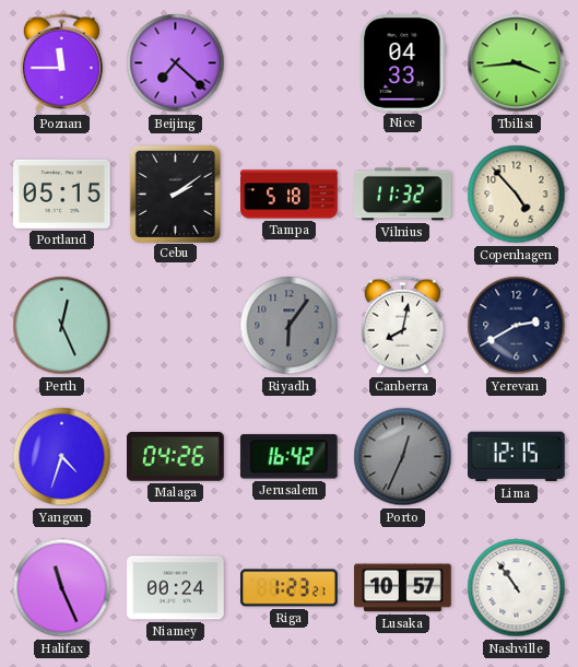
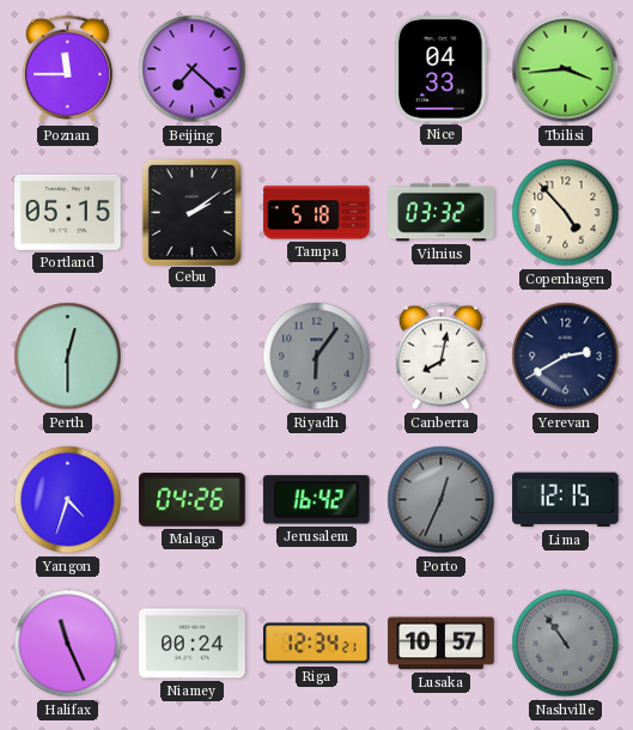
Vilnius: 11:32 -> 03:32 (442, 213)
Perth: 12:26 -> 12:30 (68, 357)
Riga: 1:23 -> 12:34 (317, 644)
Nashville dial: white -> grey (566, 644)
